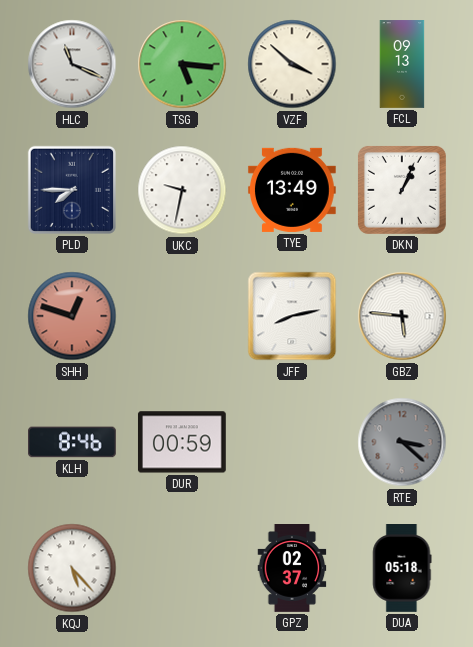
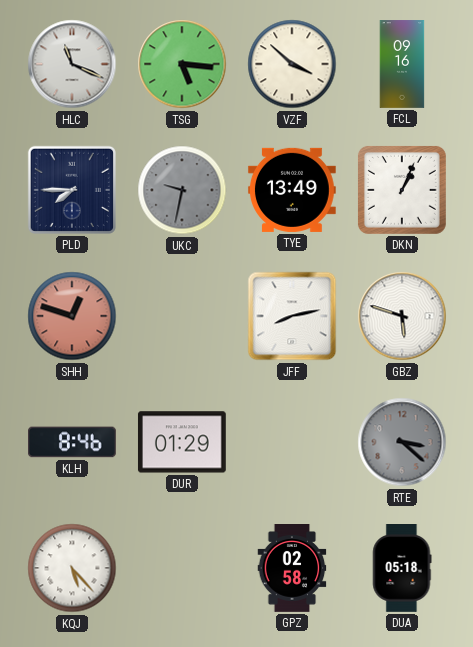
FCL: 09:13 -> 09:16 (402, 64)
UKC dial: white -> grey (182, 190)
GBZ: 5:46 -> 5:48 (402, 316)
DUR: 00:59 -> 01:29 (182, 442)
GPZ: 02:37 -> 02:58 (292, 568)
